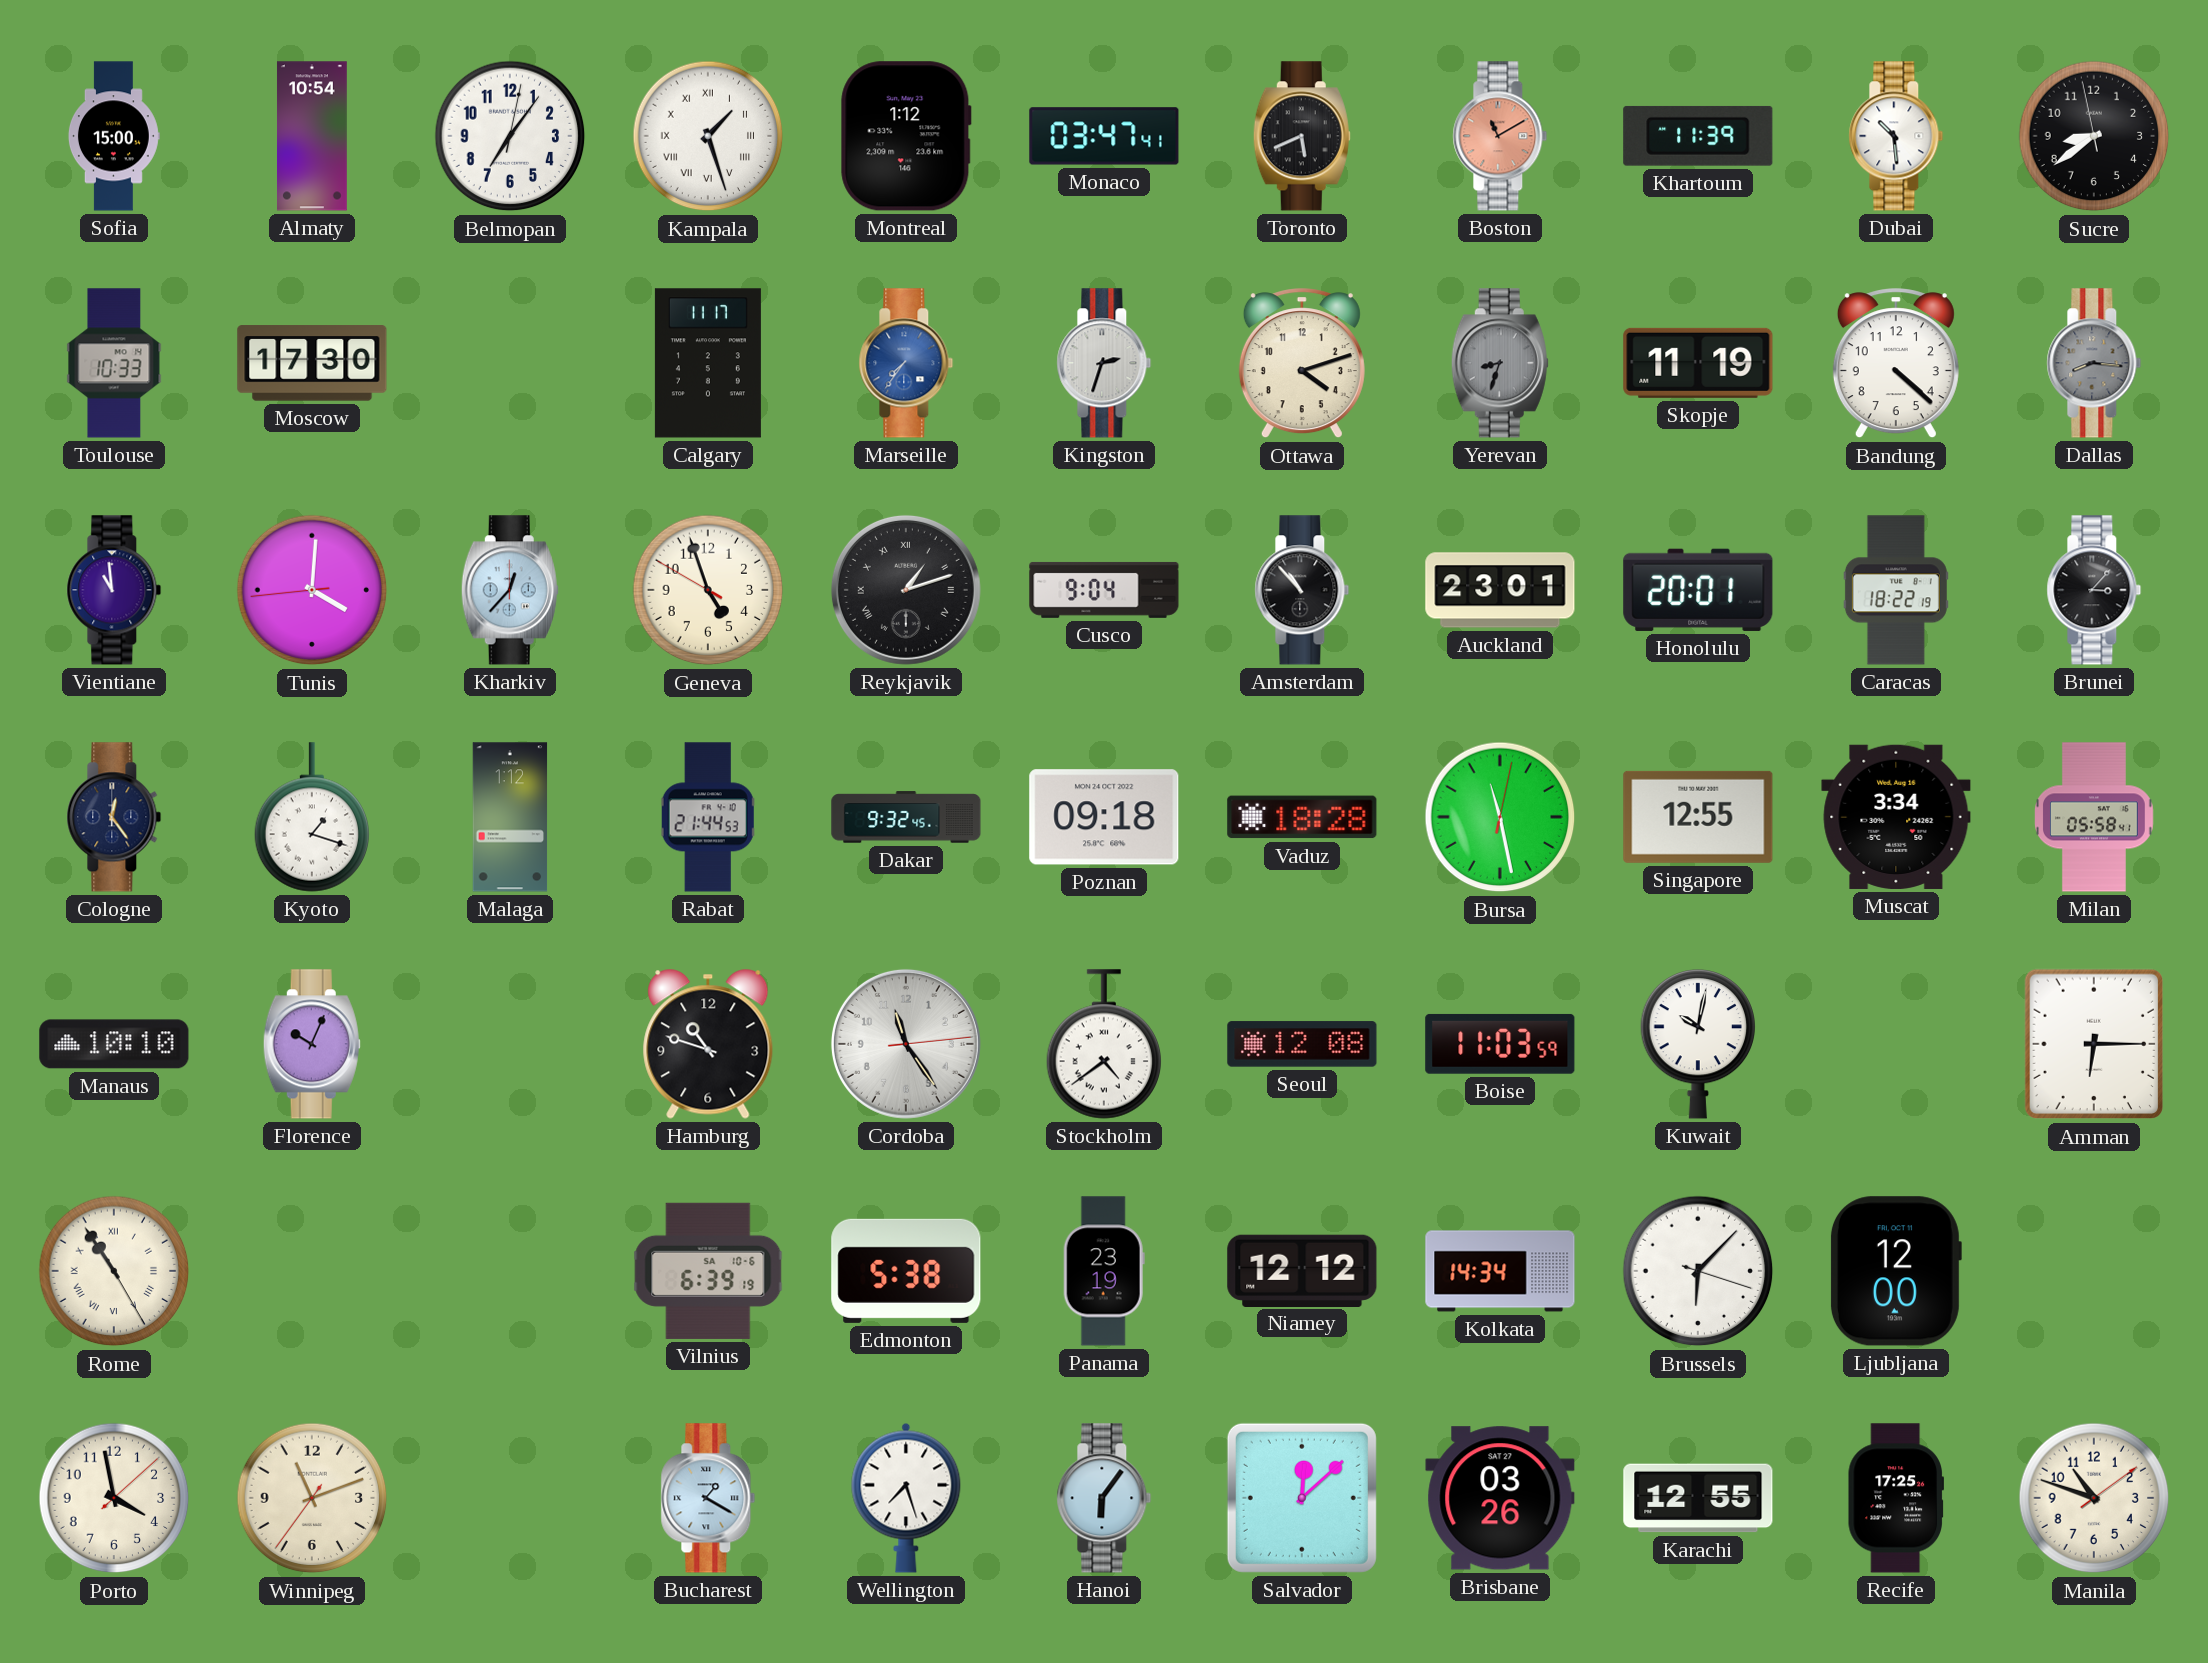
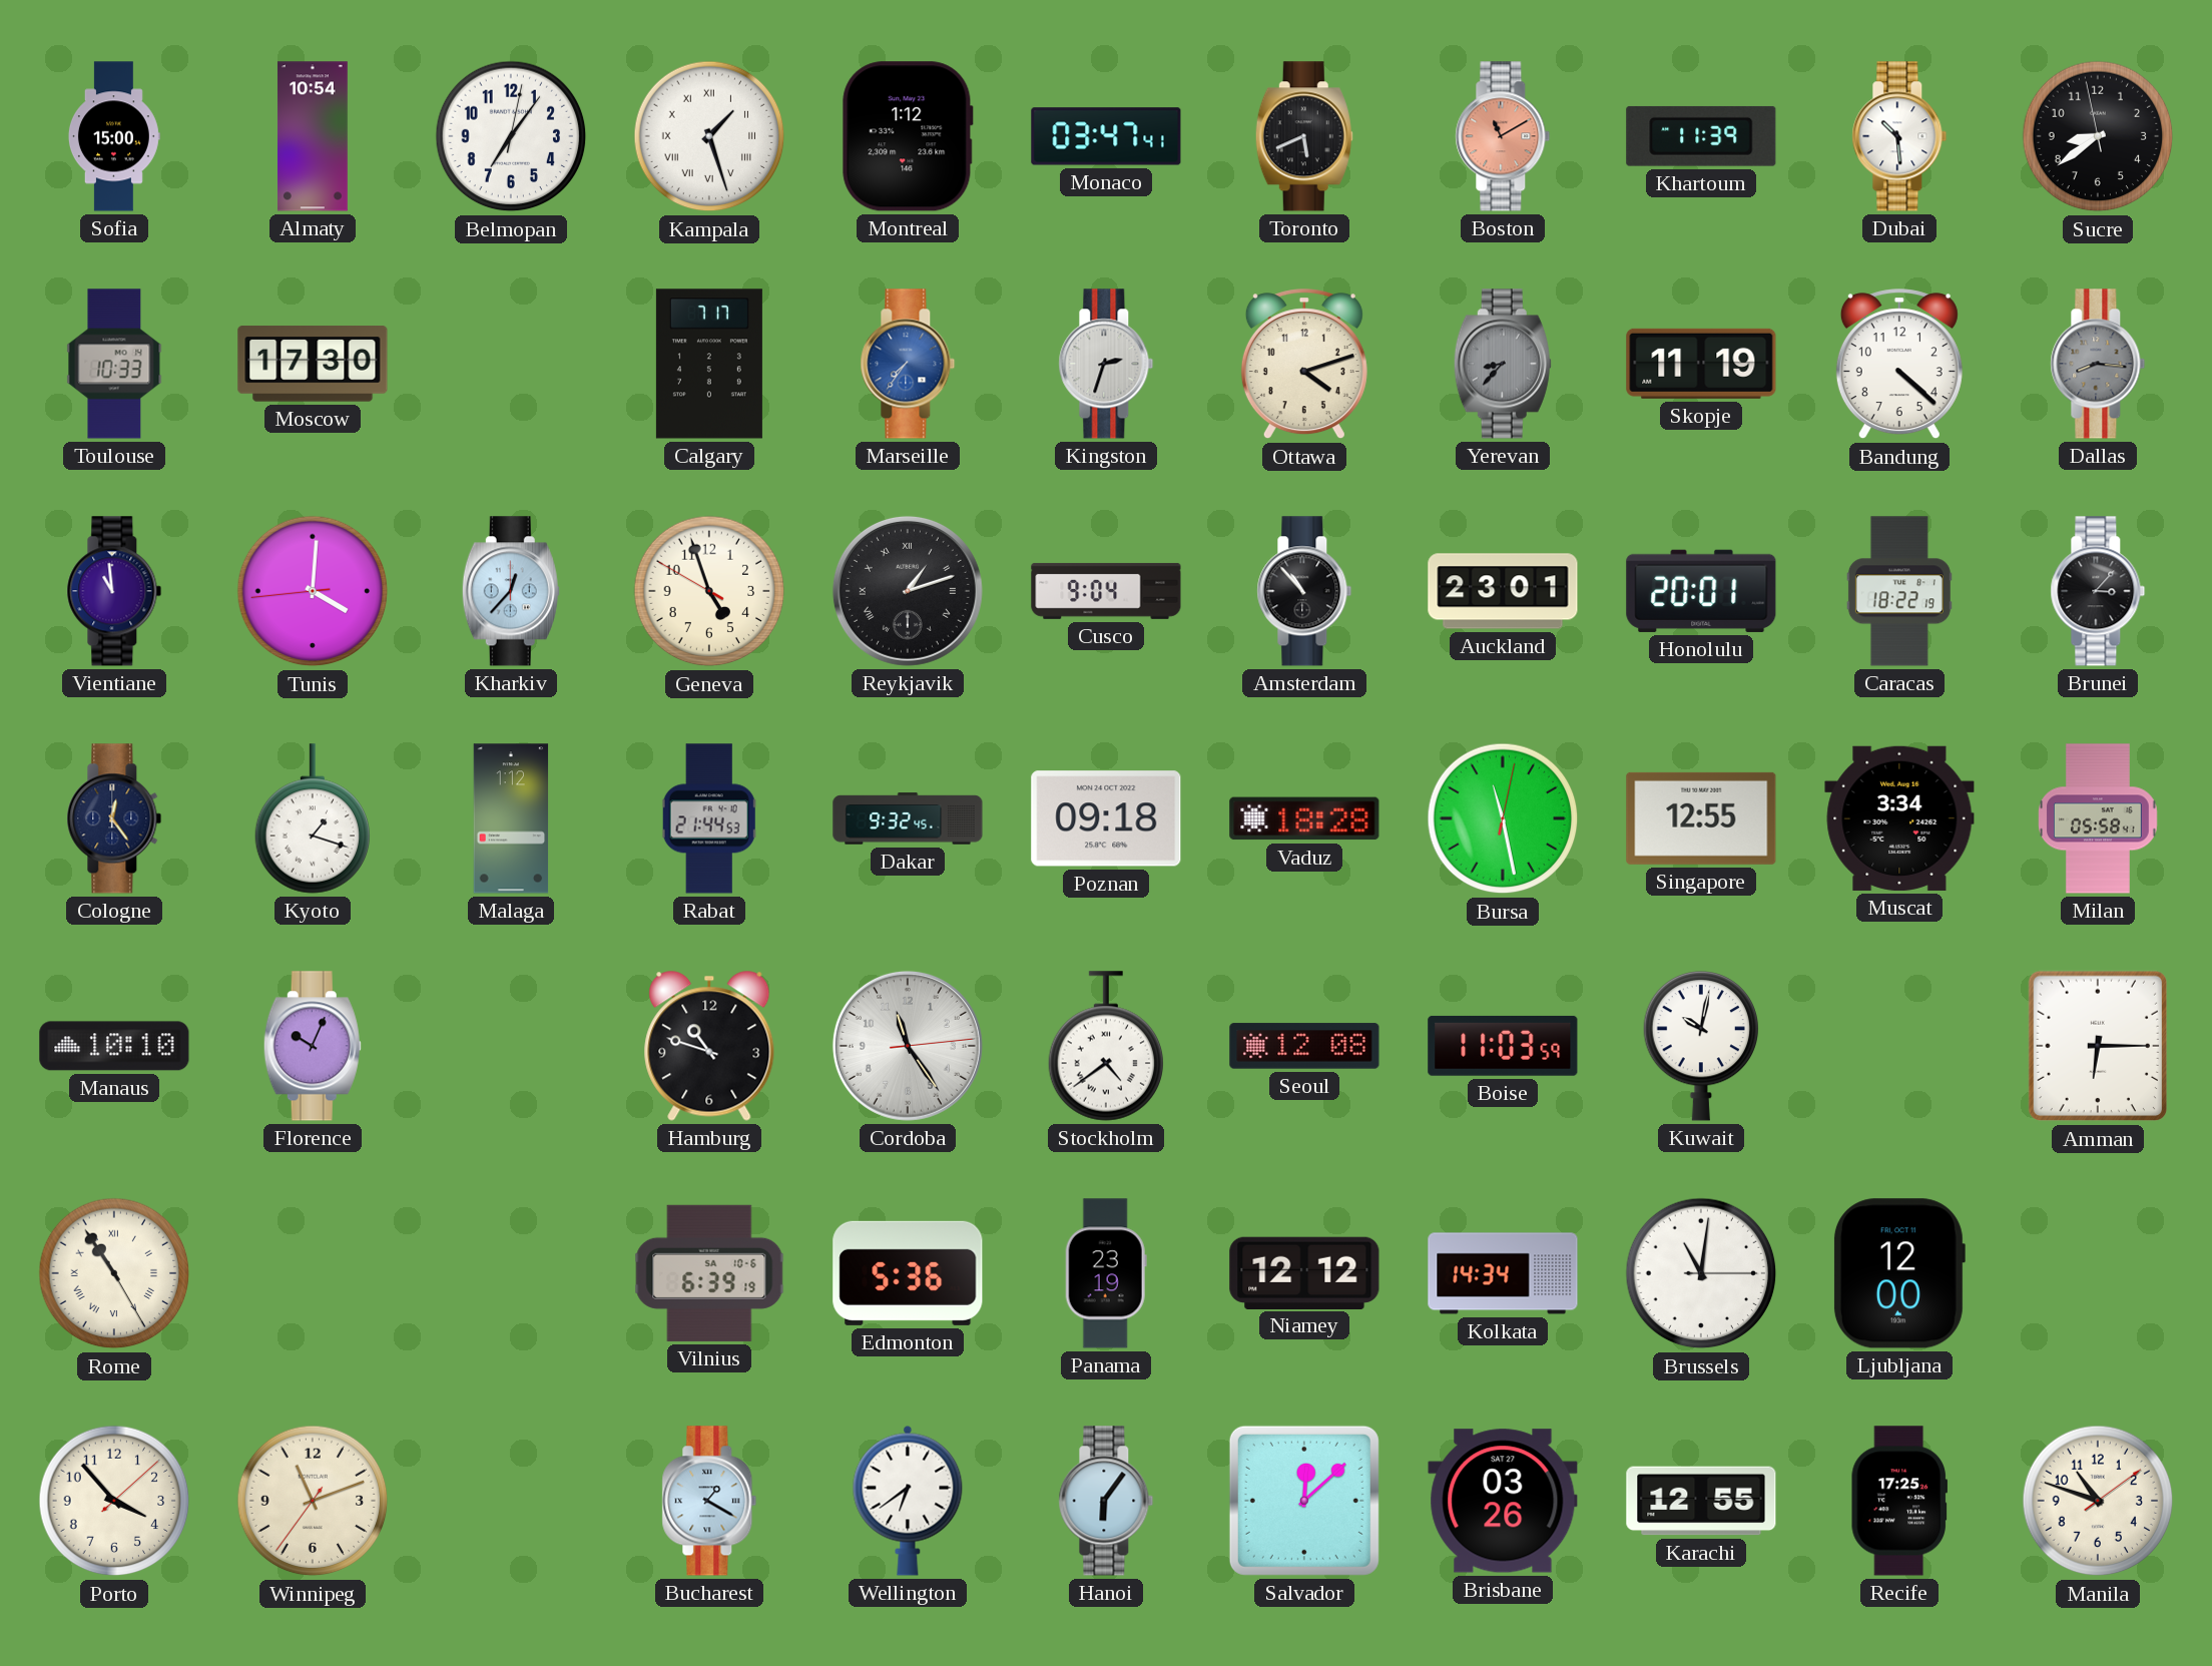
Calgary: 11:17 -> 7:17 (709, 364)
Yerevan: 8:33 -> 8:37 (1503, 364)
Edmonton: 5:38 -> 5:36 (908, 1273)
Brussels: 6:07 -> 11:01 (1701, 1273)
Porto: 3:58 -> 3:53 (114, 1501)
Wellington: 7:27 -> 6:39 (908, 1501)
